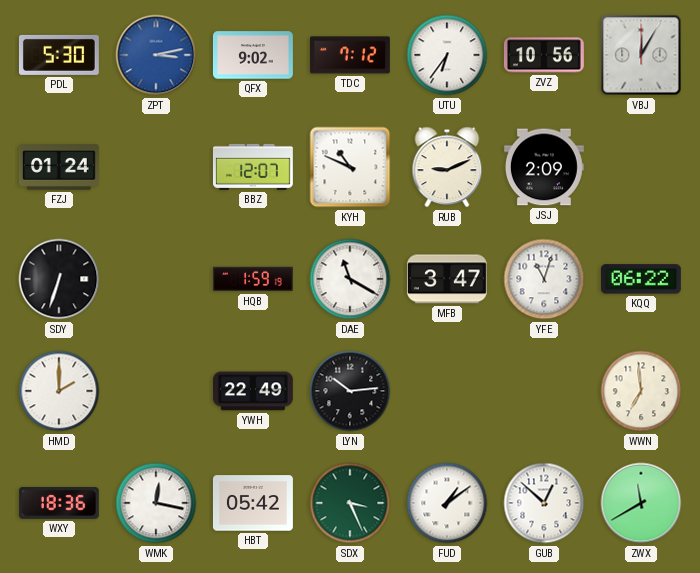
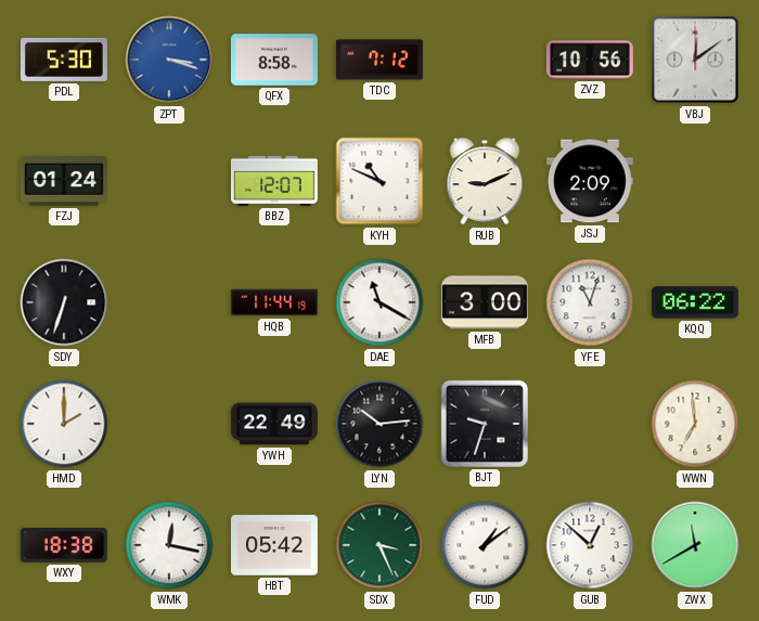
ZPT: 3:13 -> 3:18 (169, 60)
QFX: 9:02 -> 8:58 (274, 60)
UTU: 6:36 -> none (447, 55)
VBJ: 12:05 -> 12:09 (695, 60)
HQB: 1:59 -> 11:44 (274, 302)
MFB: 3:47 -> 3:00 (485, 302)
BJT: none -> 9:33 (485, 424)
WXY: 18:36 -> 18:38 (64, 545)
